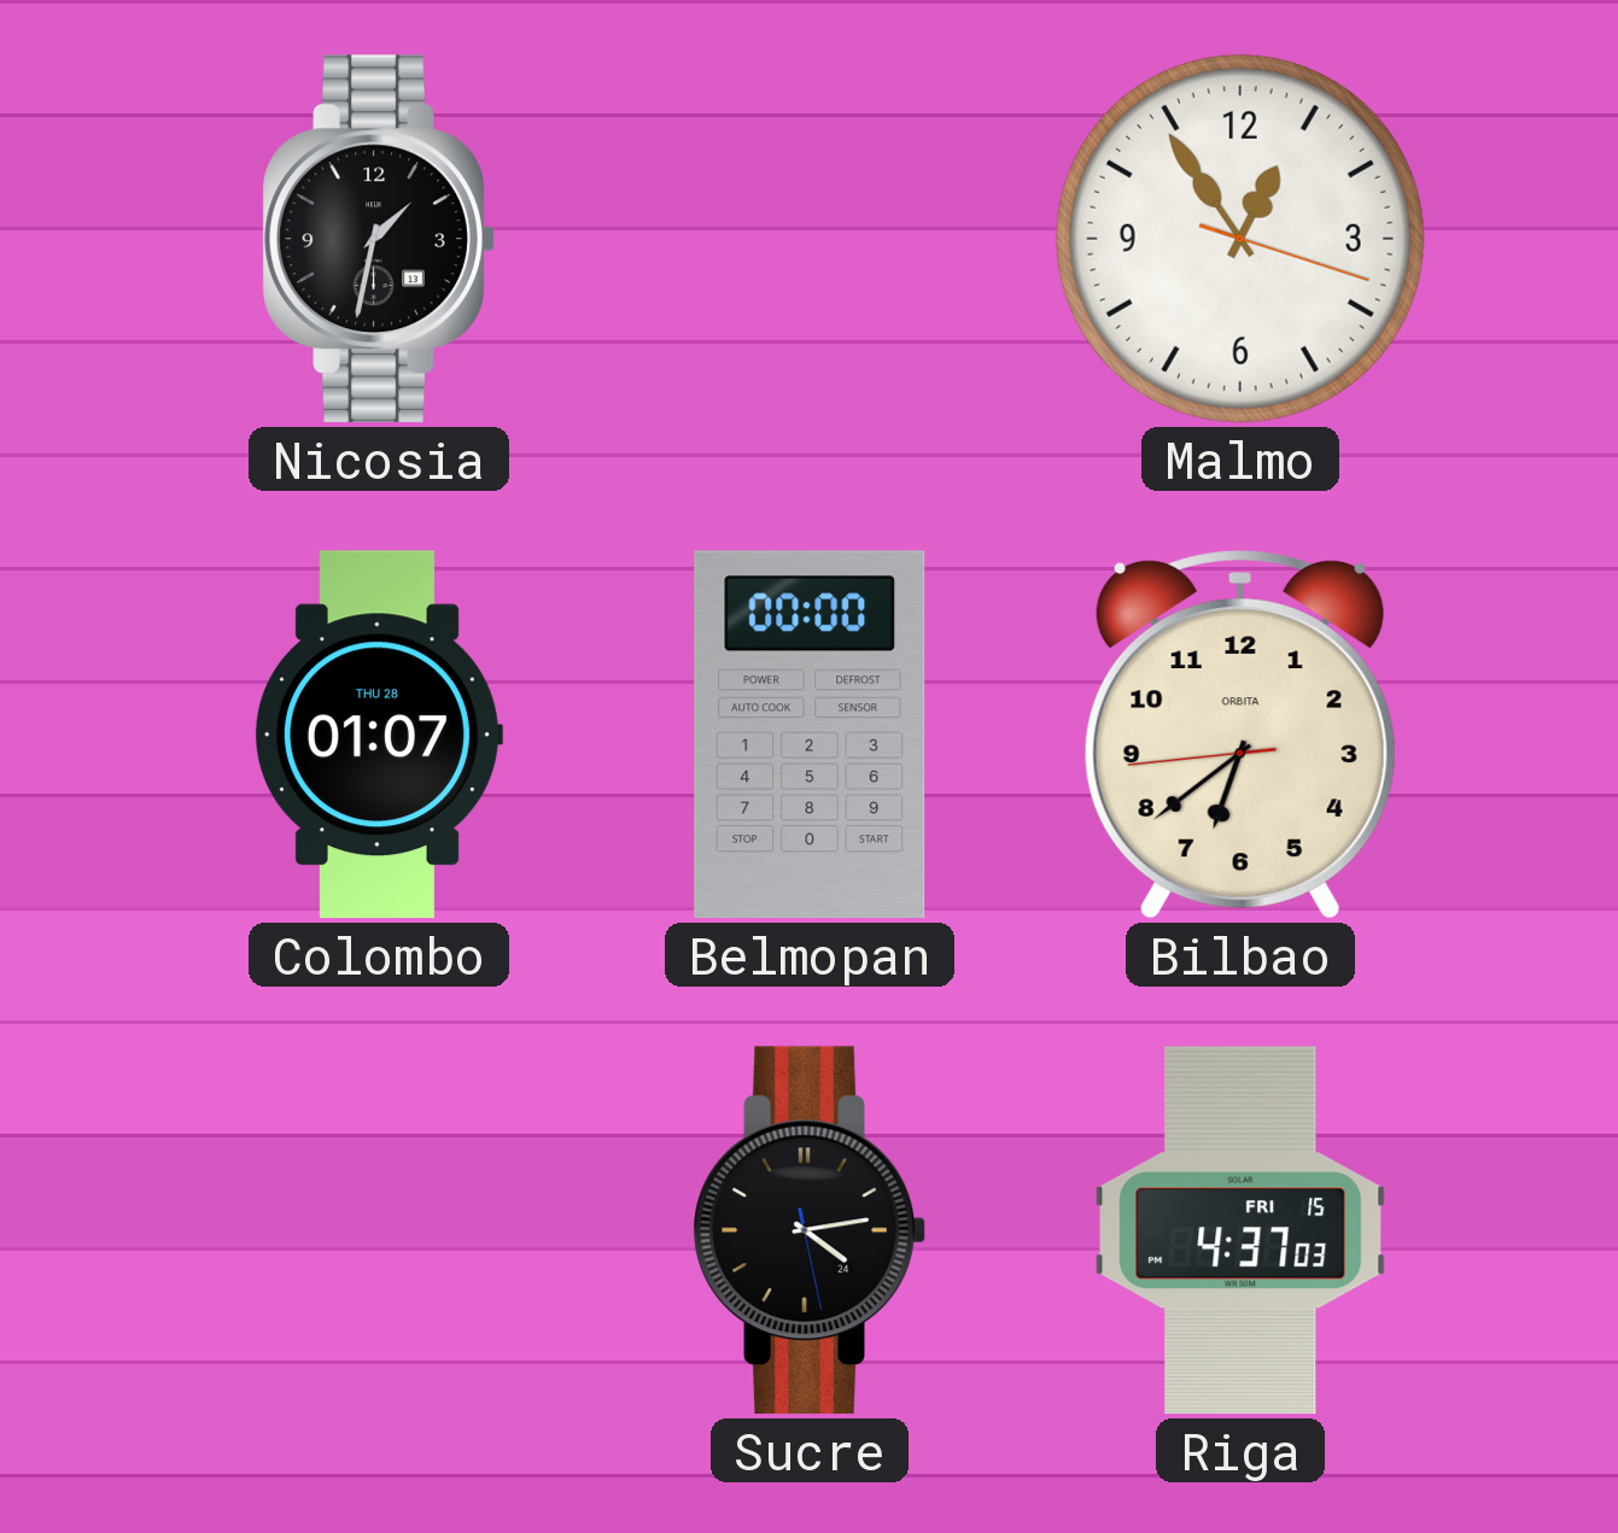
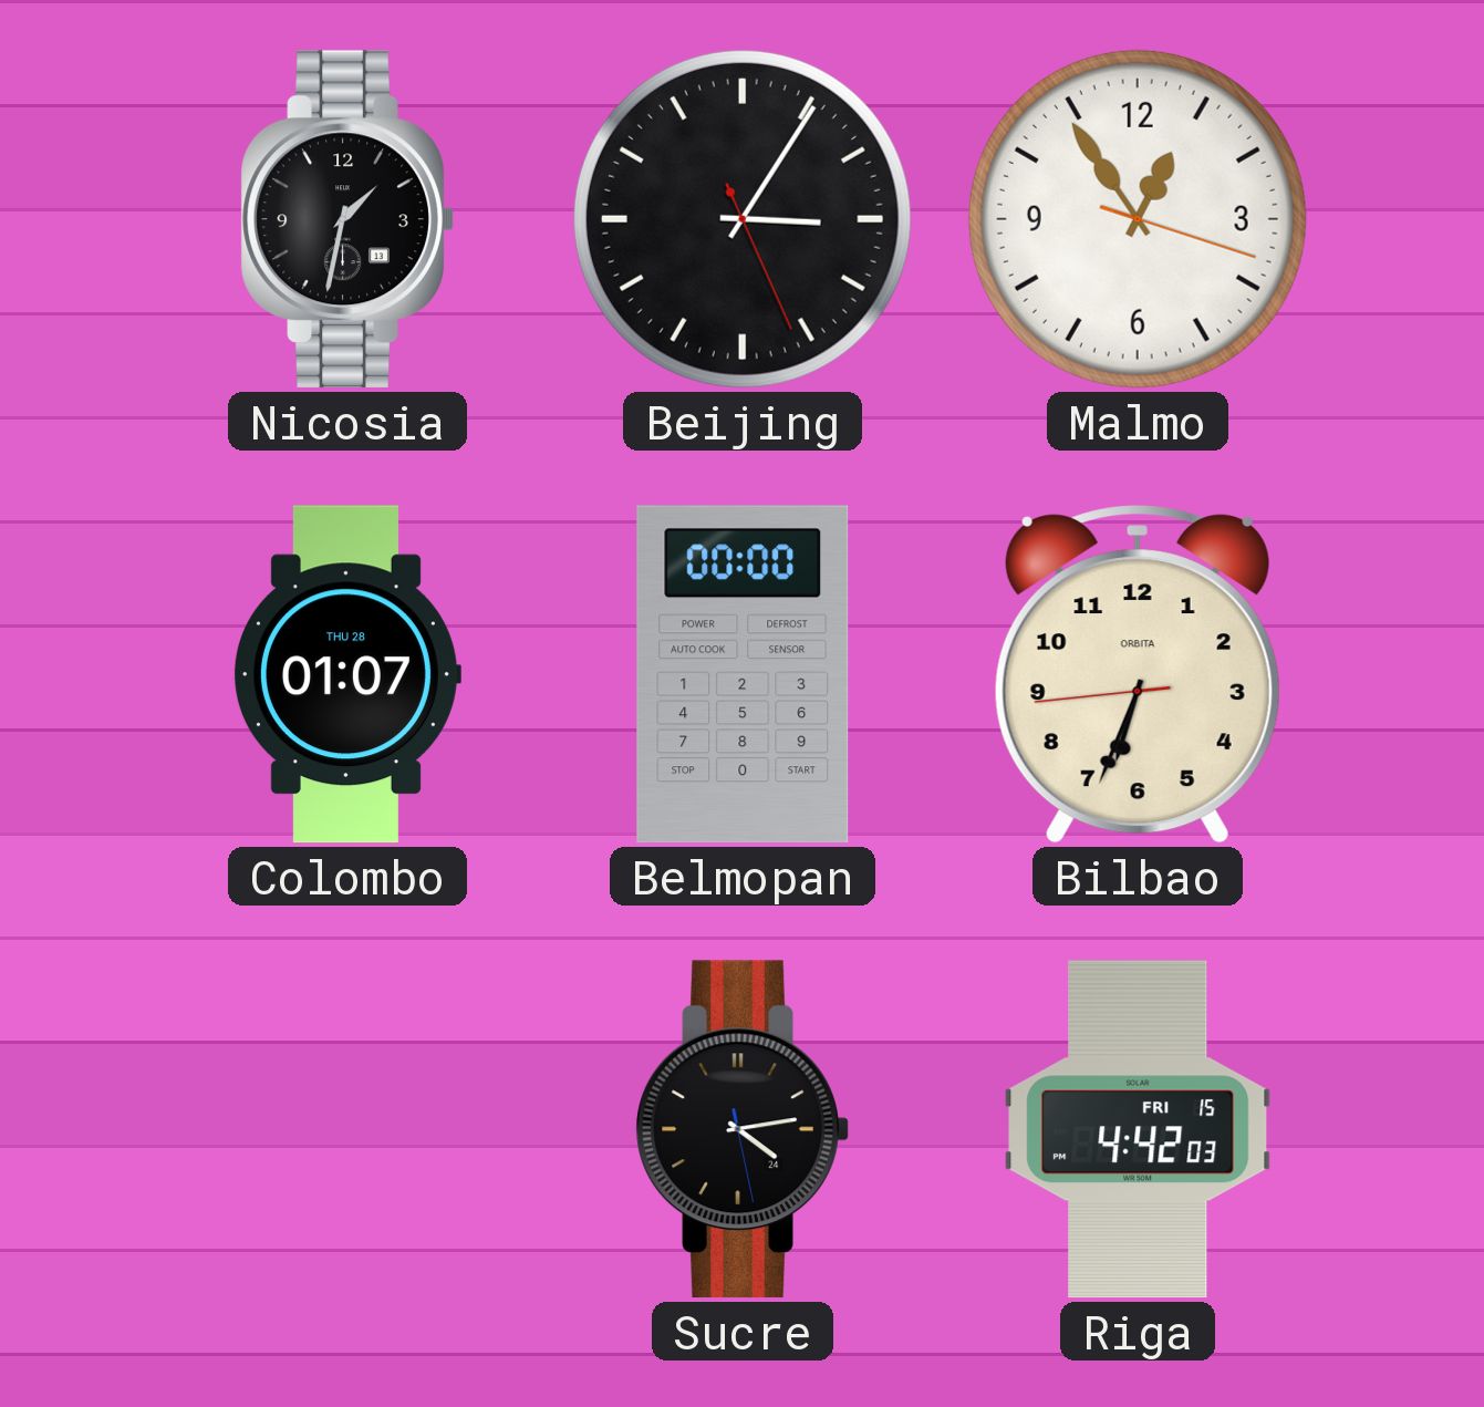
Beijing: none -> 3:05 (743, 219)
Bilbao: 6:38 -> 6:33 (1138, 674)
Riga: 4:37 -> 4:42 (1138, 1129)
